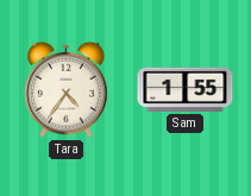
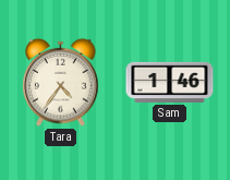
Sam: 1:55 -> 1:46 (170, 82)
